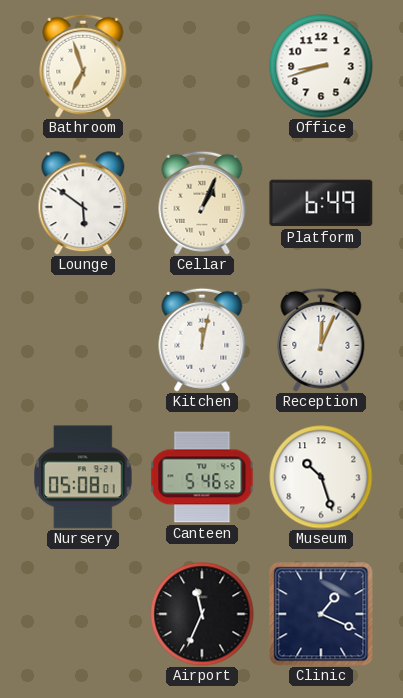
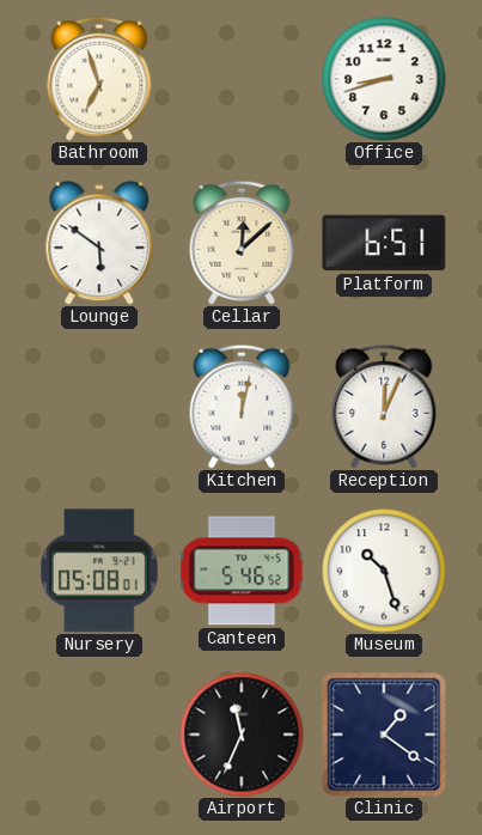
Cellar: 1:04 -> 12:08 (242, 243)
Platform: 6:49 -> 6:51 (384, 243)
Clinic: 1:19 -> 1:21 (384, 735)
